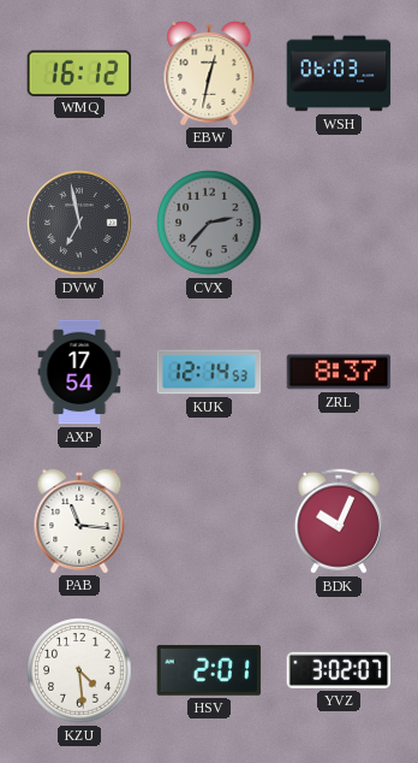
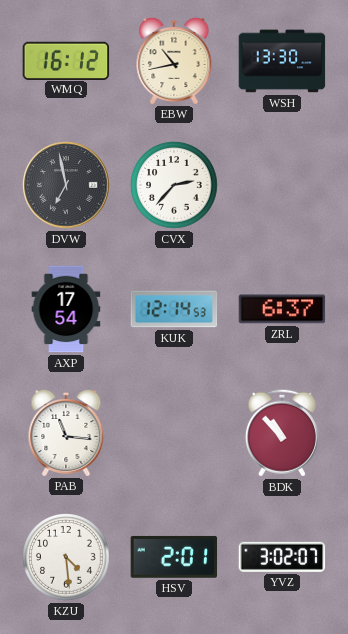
EBW: 12:32 -> 10:43 (174, 60)
WSH: 06:03 -> 13:30 (282, 61)
CVX dial: grey -> white (174, 185)
ZRL: 8:37 -> 6:37 (282, 309)
BDK: 10:04 -> 10:53 (282, 433)
